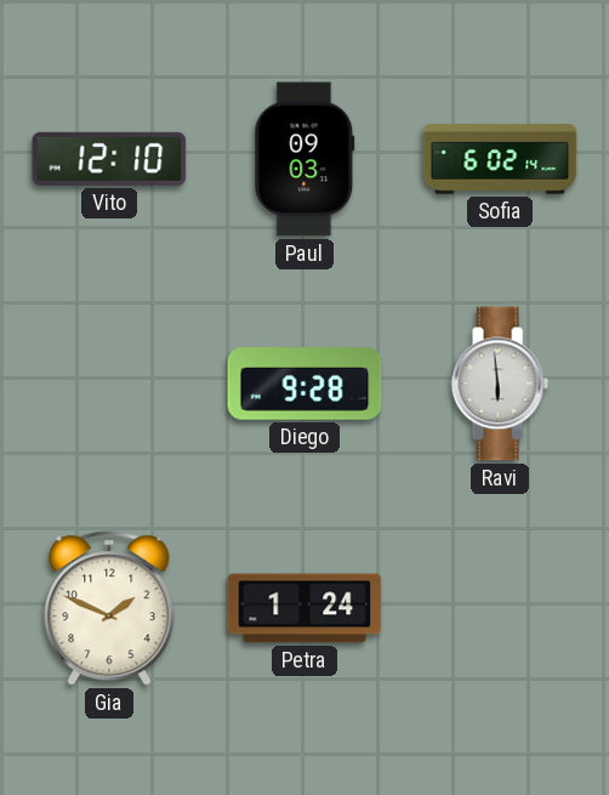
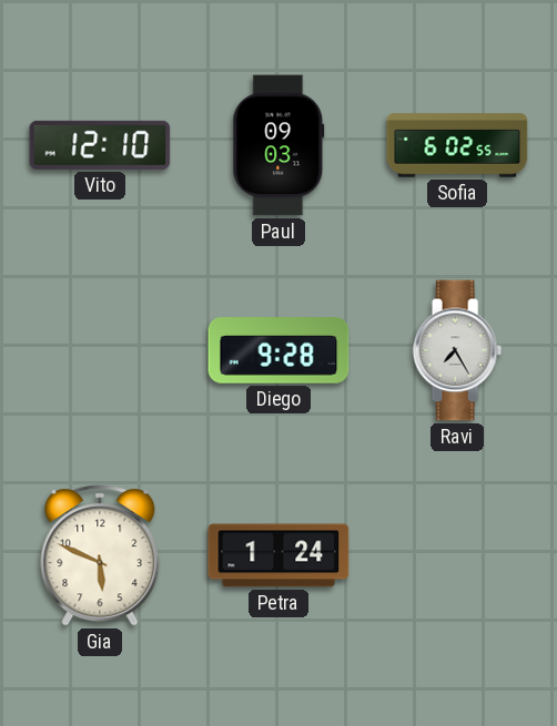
Sofia: 6:02:14 -> 6:02:55 (457, 145)
Ravi: 5:59 -> 7:25 (457, 350)
Gia: 1:49 -> 5:49 (100, 555)
